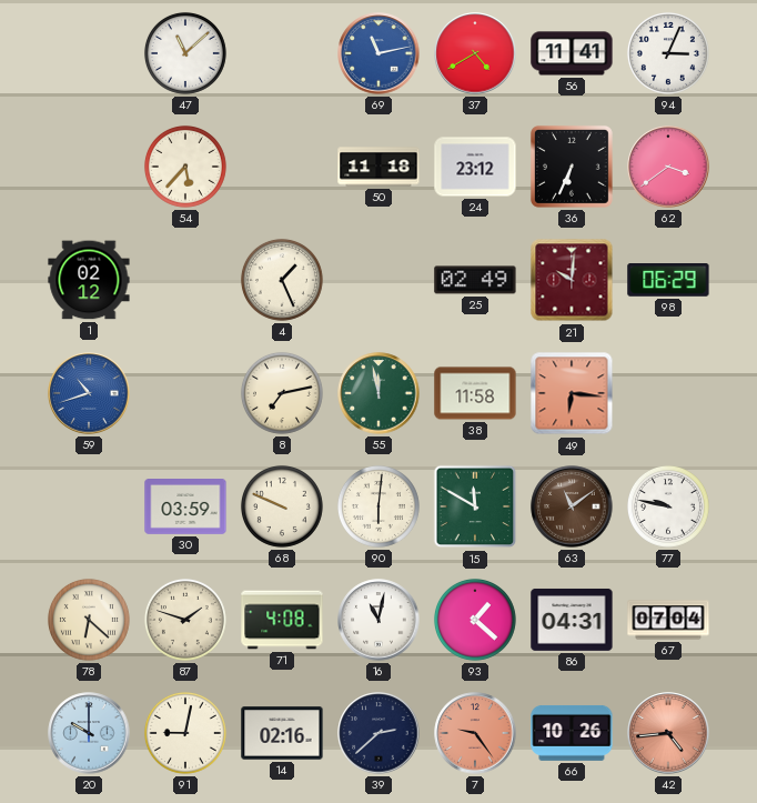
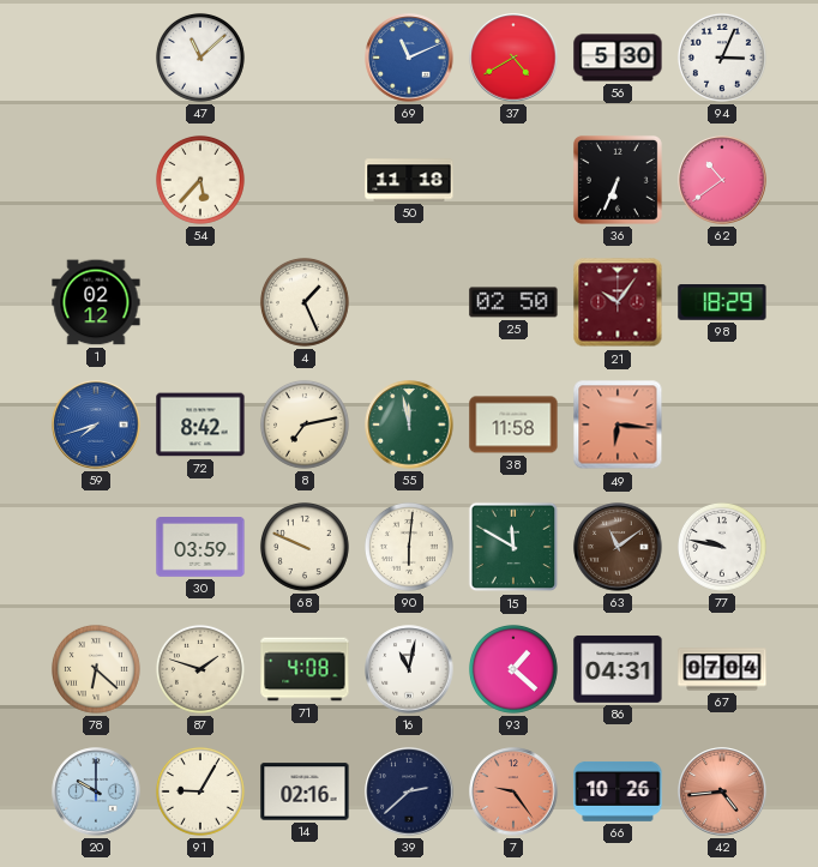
69: 11:13 -> 11:11 (409, 58)
56: 11:41 -> 5:30 (618, 58)
24: 23:12 -> none (475, 167)
62: 3:39 -> 10:39 (722, 180)
25: 02:49 -> 02:50 (513, 302)
21: 10:01 -> 10:06 (618, 302)
98: 06:29 -> 18:29 (722, 303)
59: 10:42 -> 7:42 (96, 425)
72: none -> 8:42 (200, 425)
91: 9:02 -> 9:05 (200, 791)
